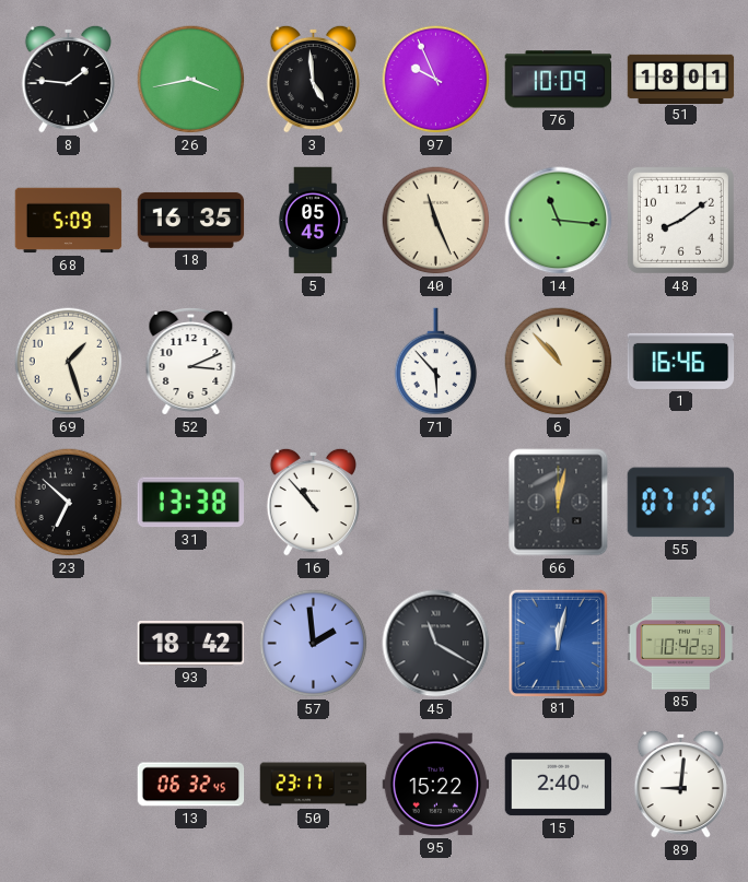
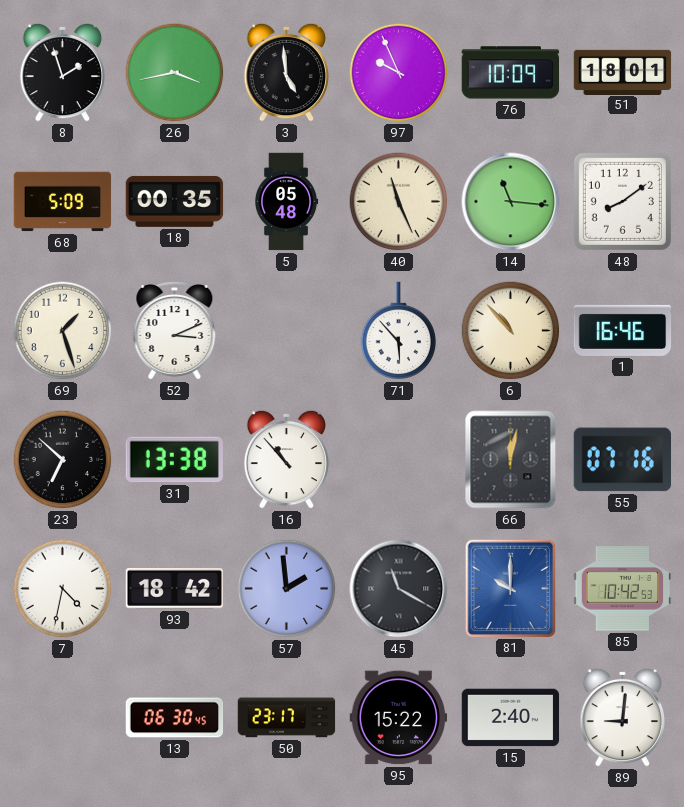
8: 1:46 -> 1:57 (63, 72)
18: 16:35 -> 00:35 (175, 201)
5: 05:45 -> 05:48 (286, 202)
55: 07:15 -> 07:16 (622, 460)
7: none -> 4:32 (63, 589)
81: 12:02 -> 10:00 (510, 588)
13: 06:32 -> 06:30 (175, 718)
